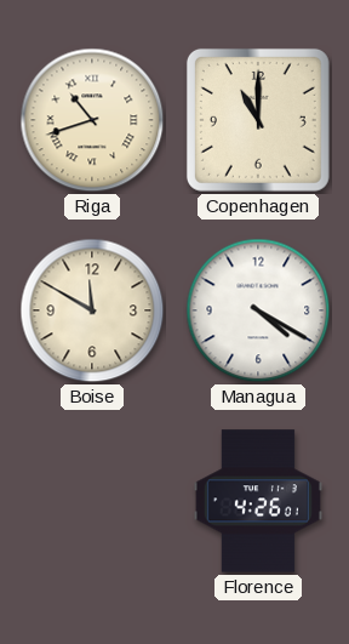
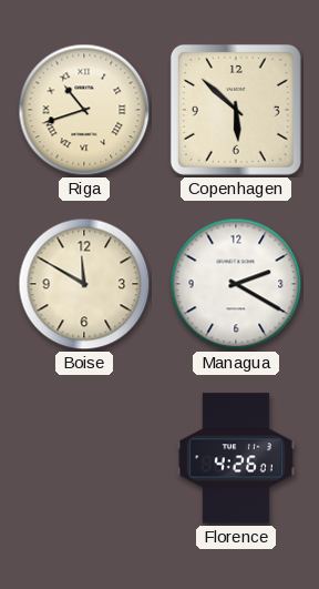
Copenhagen: 11:00 -> 5:52 (236, 110)
Managua: 4:20 -> 2:20 (236, 284)
